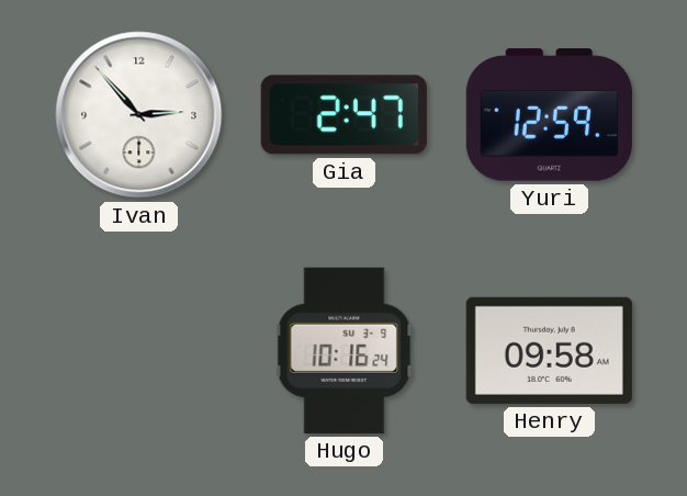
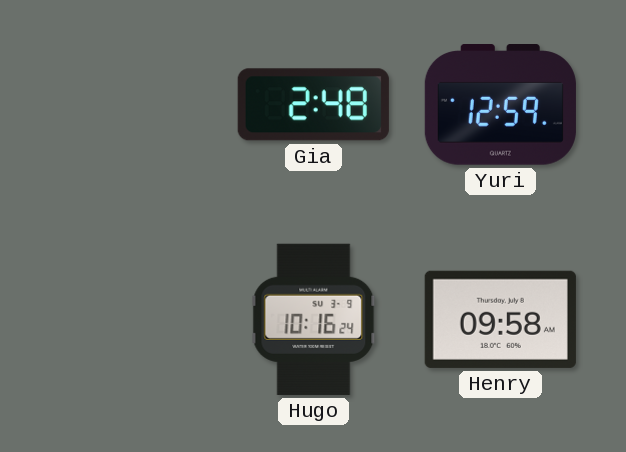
Ivan: 2:53 -> none (139, 115)
Gia: 2:47 -> 2:48 (313, 105)
